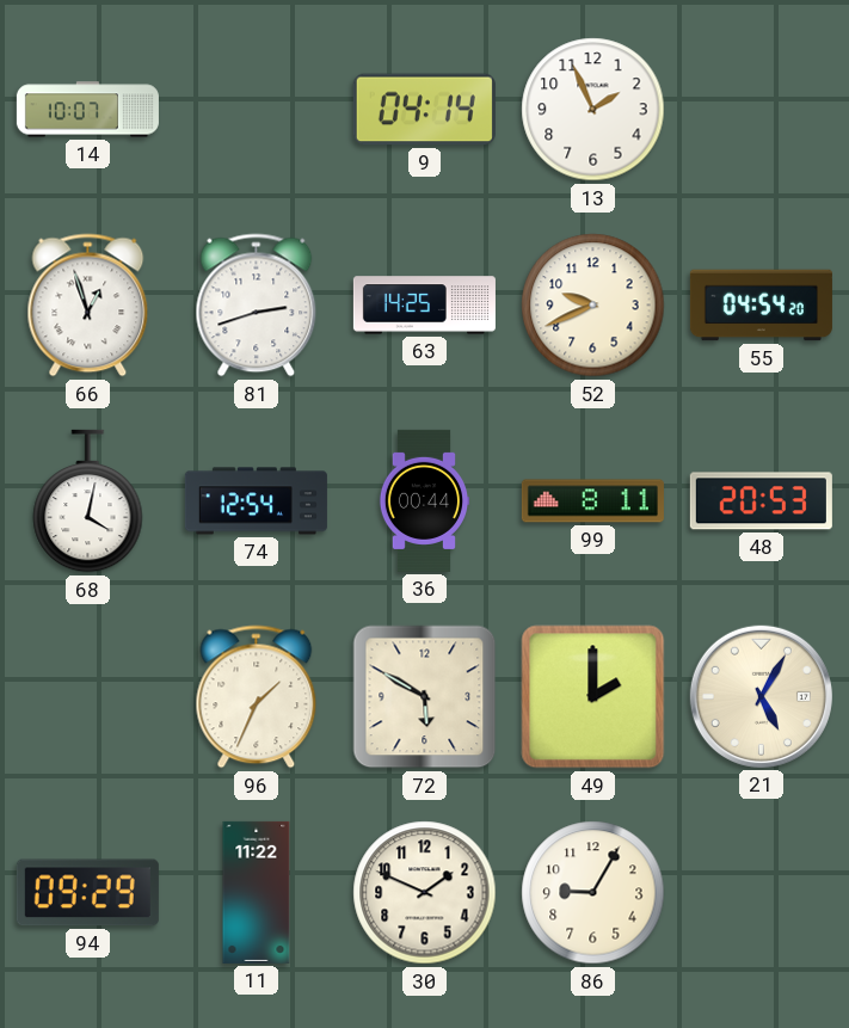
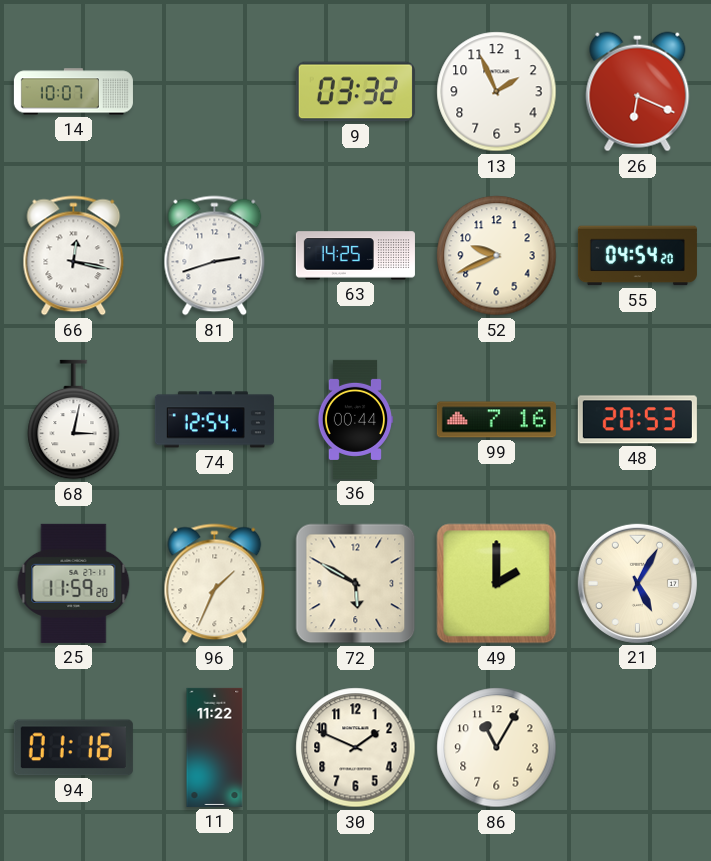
9: 04:14 -> 03:32 (355, 92)
26: none -> 6:19 (638, 92)
66: 12:57 -> 12:17 (74, 256)
68: 4:02 -> 3:02 (74, 420)
99: 8:11 -> 7:16 (496, 420)
25: none -> 11:59 (74, 583)
94: 09:29 -> 01:16 (73, 748)
86: 9:05 -> 11:05 (497, 748)
